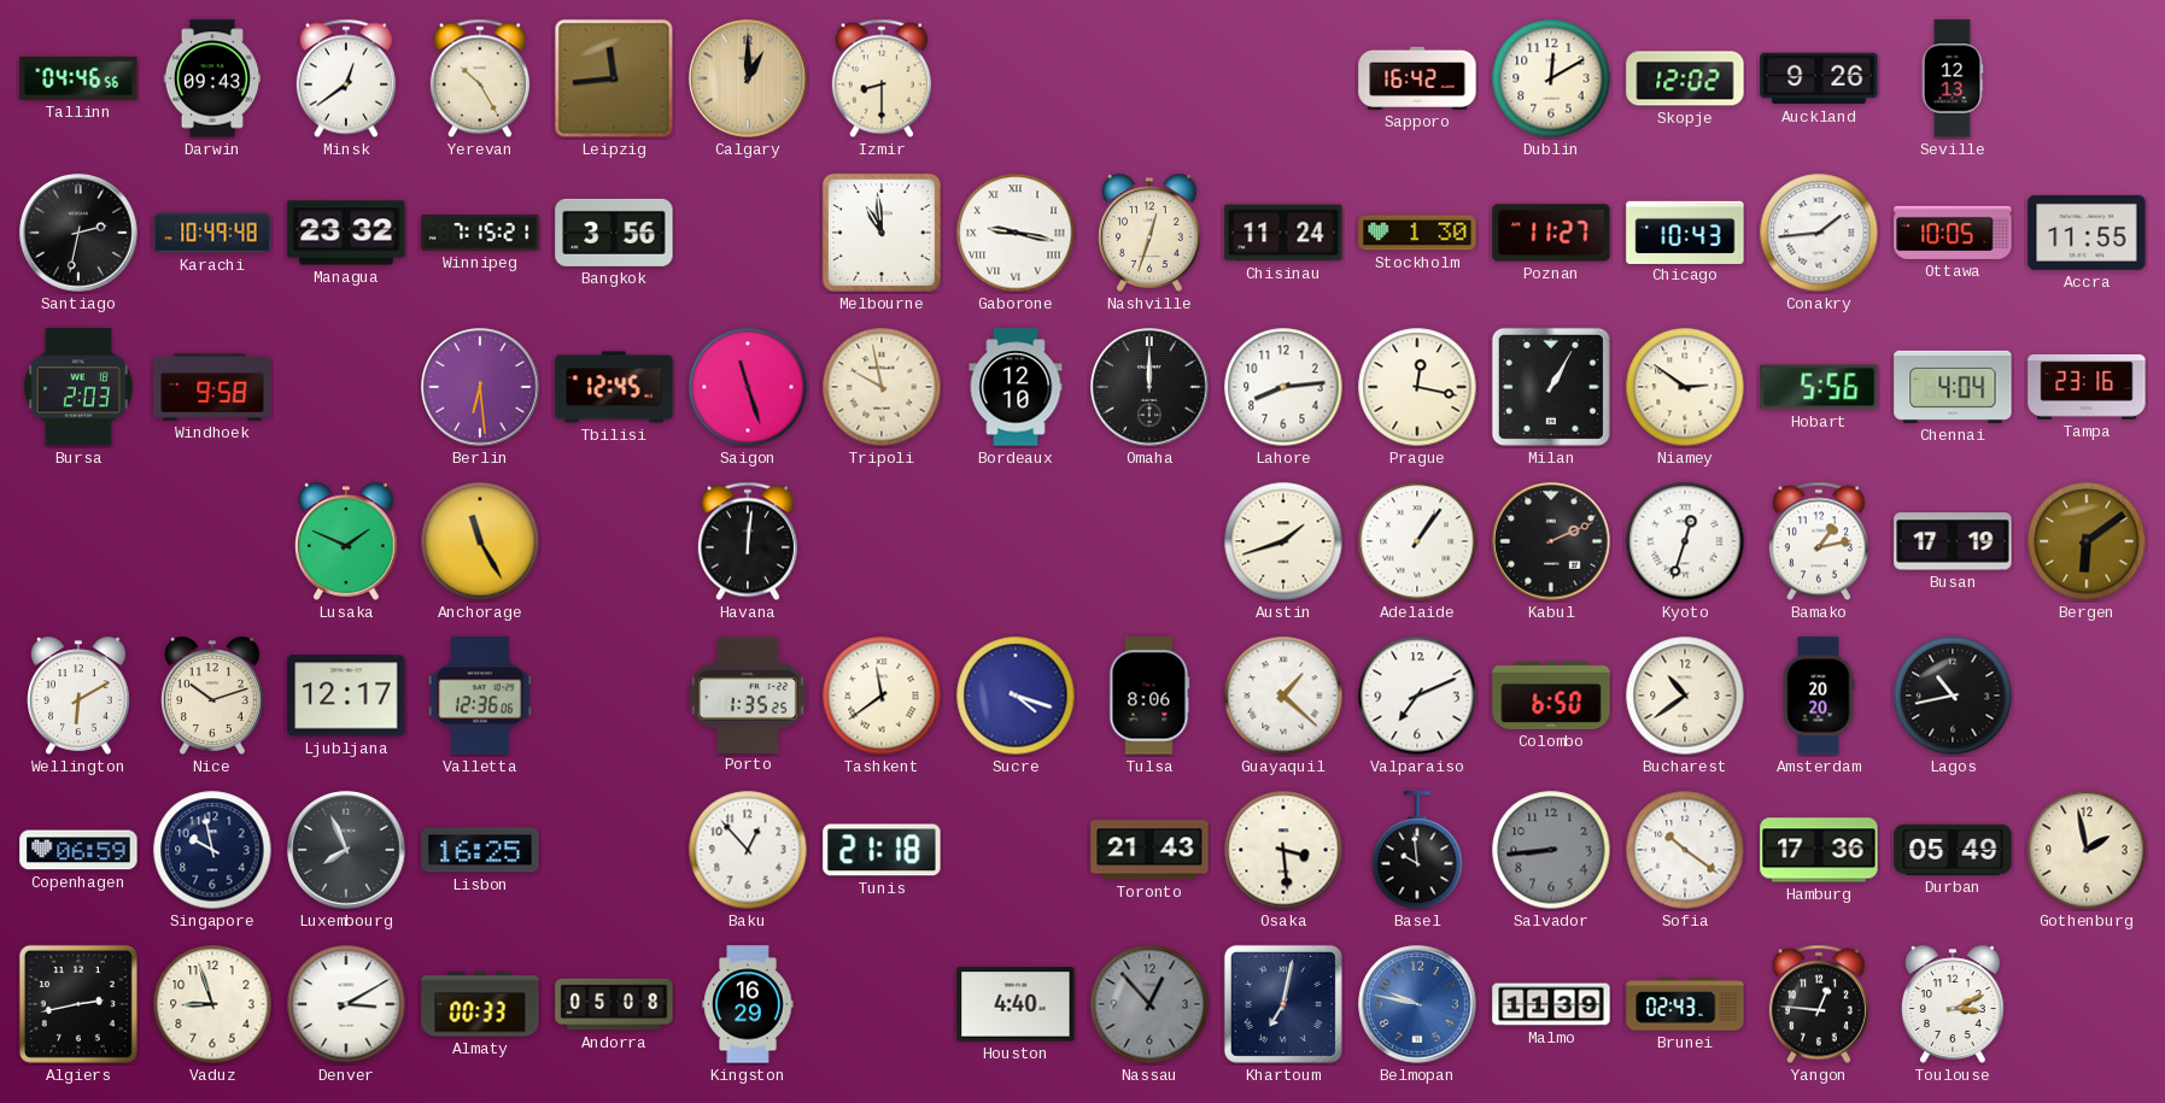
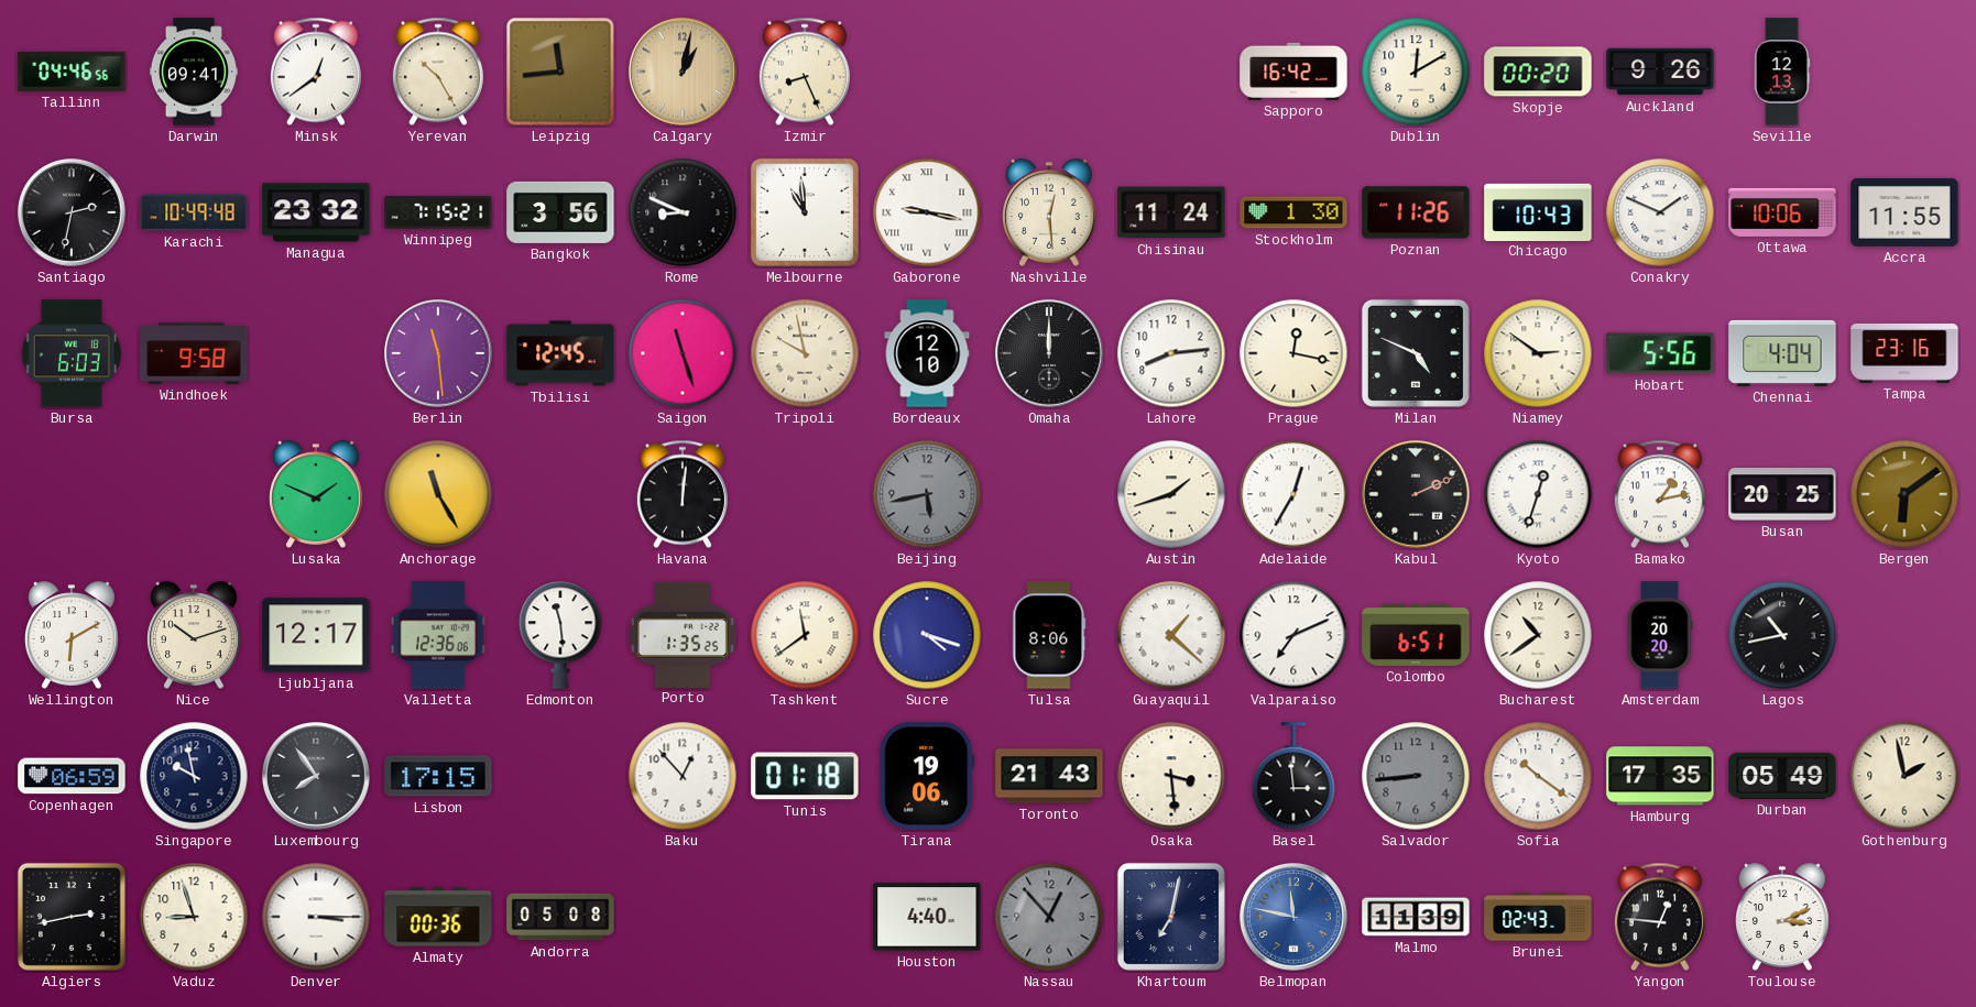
Darwin: 09:43 -> 09:41 (194, 72)
Calgary: 1:00 -> 1:02 (683, 72)
Izmir: 8:30 -> 8:26 (805, 72)
Skopje: 12:02 -> 00:20 (1538, 72)
Rome: none -> 8:49 (683, 212)
Nashville: 12:33 -> 12:29 (1049, 212)
Poznan: 11:27 -> 11:26 (1416, 212)
Conakry: 1:44 -> 1:49 (1660, 212)
Ottawa: 10:05 -> 10:06 (1782, 212)
Bursa: 2:03 -> 6:03 (72, 353)
Berlin: 6:29 -> 11:29 (438, 353)
Milan: 1:05 -> 4:49 (1416, 353)
Beijing: none -> 5:43 (927, 494)
Adelaide: 1:06 -> 12:35 (1293, 494)
Busan: 17:19 -> 20:25 (1782, 494)
Edmonton: none -> 11:29 (560, 635)
Colombo: 6:50 -> 6:51 (1416, 635)
Luxembourg: 7:56 -> 7:54 (316, 776)
Lisbon: 16:25 -> 17:15 (438, 776)
Tunis: 21:18 -> 01:18 (805, 776)
Tirana: none -> 19:06 (927, 776)
Basel: 9:59 -> 2:59 (1293, 776)
Hamburg: 17:36 -> 17:35 (1660, 776)
Denver: 3:10 -> 3:15 (316, 917)
Almaty: 00:33 -> 00:36 (438, 917)
Kingston: 16:29 -> none (748, 1004)
Belmopan: 9:47 -> 11:47 (1293, 917)
